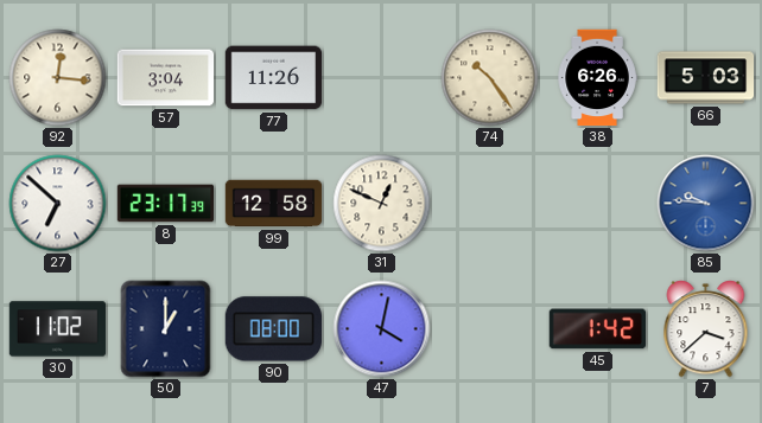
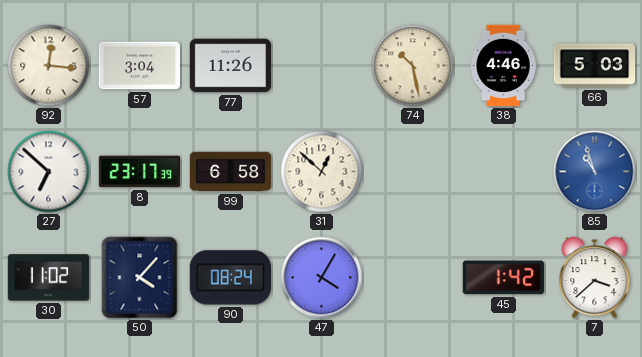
74: 10:24 -> 10:28 (413, 66)
38: 6:26 -> 4:46 (503, 66)
99: 12:58 -> 6:58 (231, 172)
31: 12:49 -> 12:52 (322, 172)
85: 9:46 -> 10:57 (595, 172)
50: 1:00 -> 4:07 (140, 278)
90: 08:00 -> 08:24 (230, 278)
47: 4:02 -> 4:05 (322, 278)
